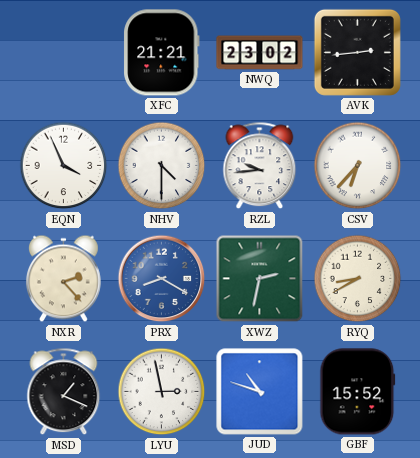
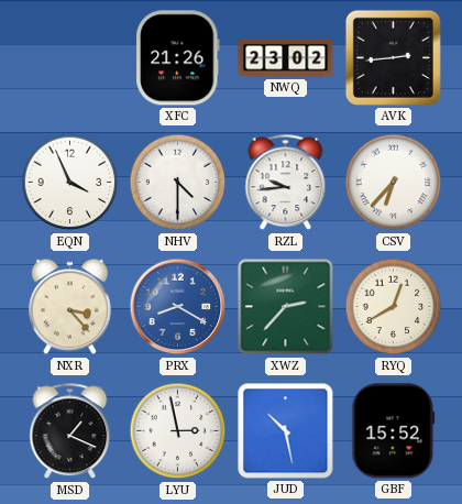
XFC: 21:21 -> 21:26 (178, 58)
NXR: 2:23 -> 3:23 (69, 307)
XWZ: 2:32 -> 2:37 (286, 307)
RYQ: 8:40 -> 12:40 (394, 307)
JUD: 10:48 -> 10:28 (286, 431)
